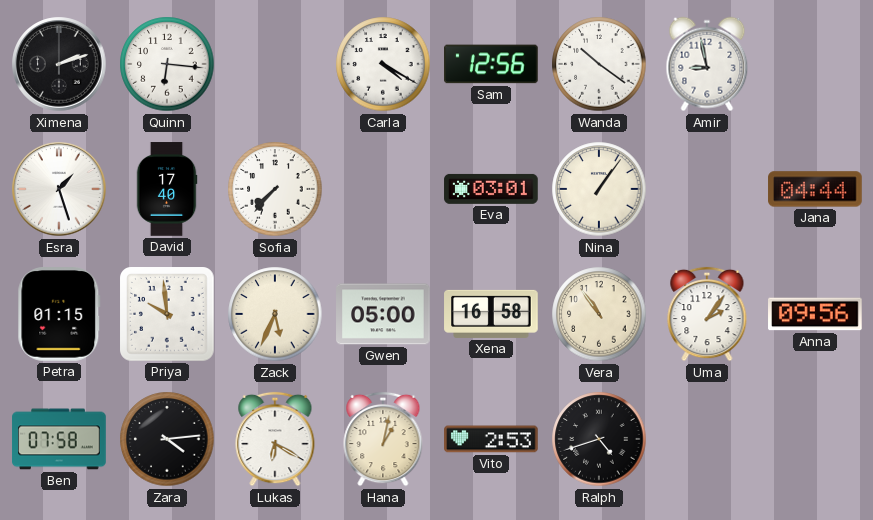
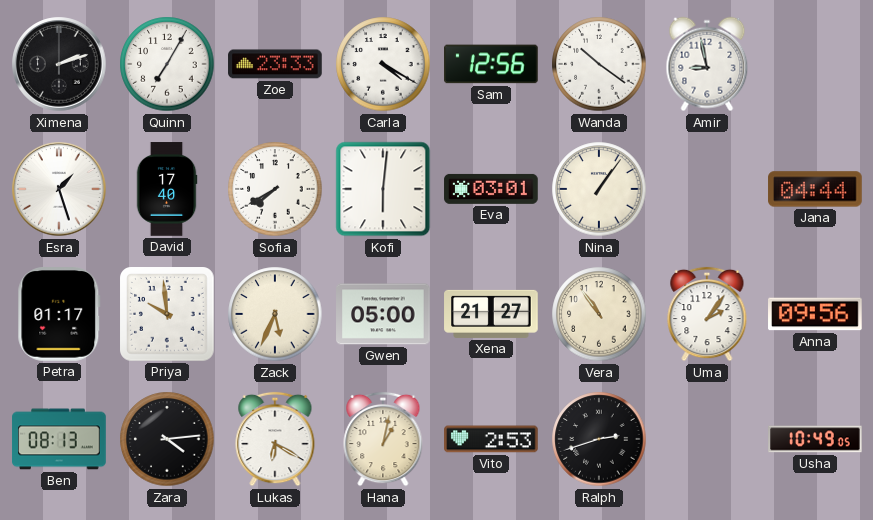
Quinn: 6:16 -> 7:05 (167, 64)
Zoe: none -> 23:33 (275, 64)
Sofia: 7:37 -> 7:40 (275, 189)
Kofi: none -> 6:01 (383, 189)
Petra: 01:15 -> 01:17 (59, 314)
Xena: 16:58 -> 21:27 (491, 314)
Ben: 07:58 -> 08:13 (59, 439)
Ralph: 4:42 -> 2:42 (599, 439)
Usha: none -> 10:49 (815, 439)
